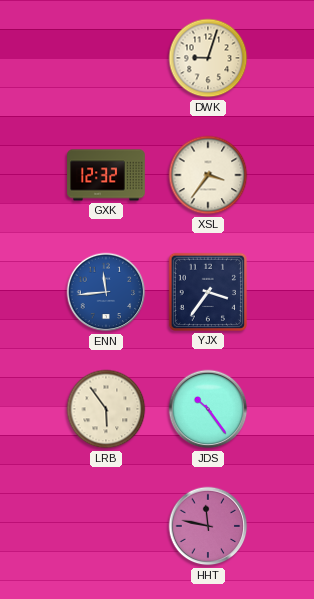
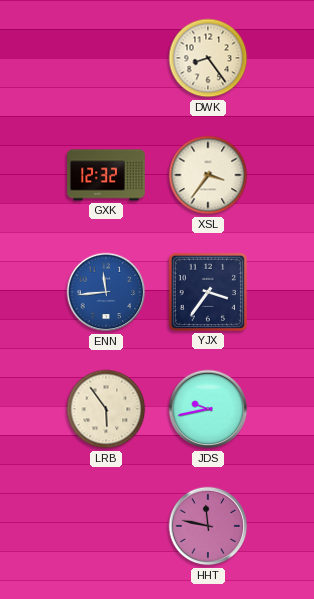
DWK: 9:03 -> 8:24 (208, 58)
JDS: 10:24 -> 9:43 (208, 409)
